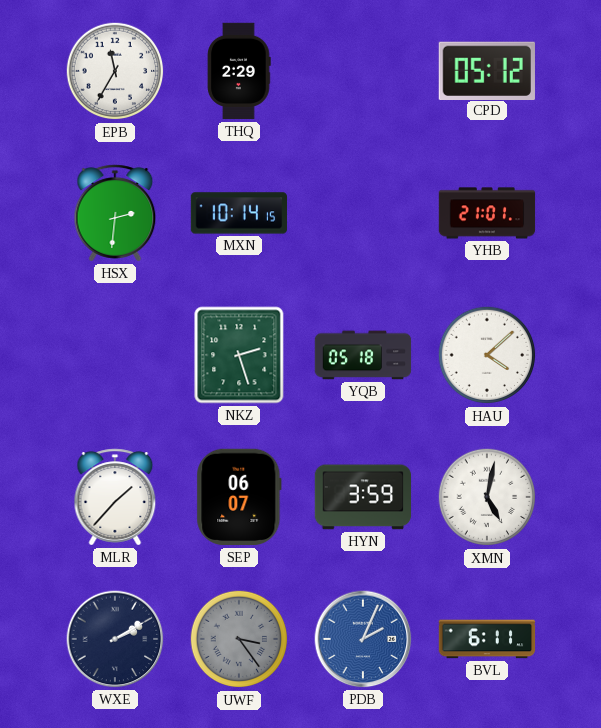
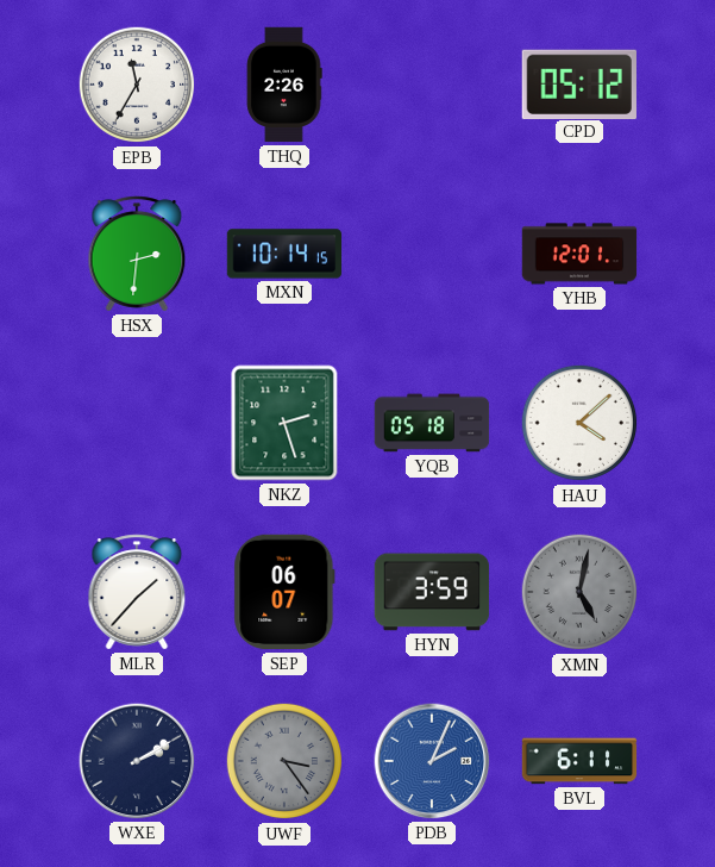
THQ: 2:29 -> 2:26 (284, 85)
YHB: 21:01 -> 12:01 (579, 254)
XMN dial: white -> grey (579, 592)
